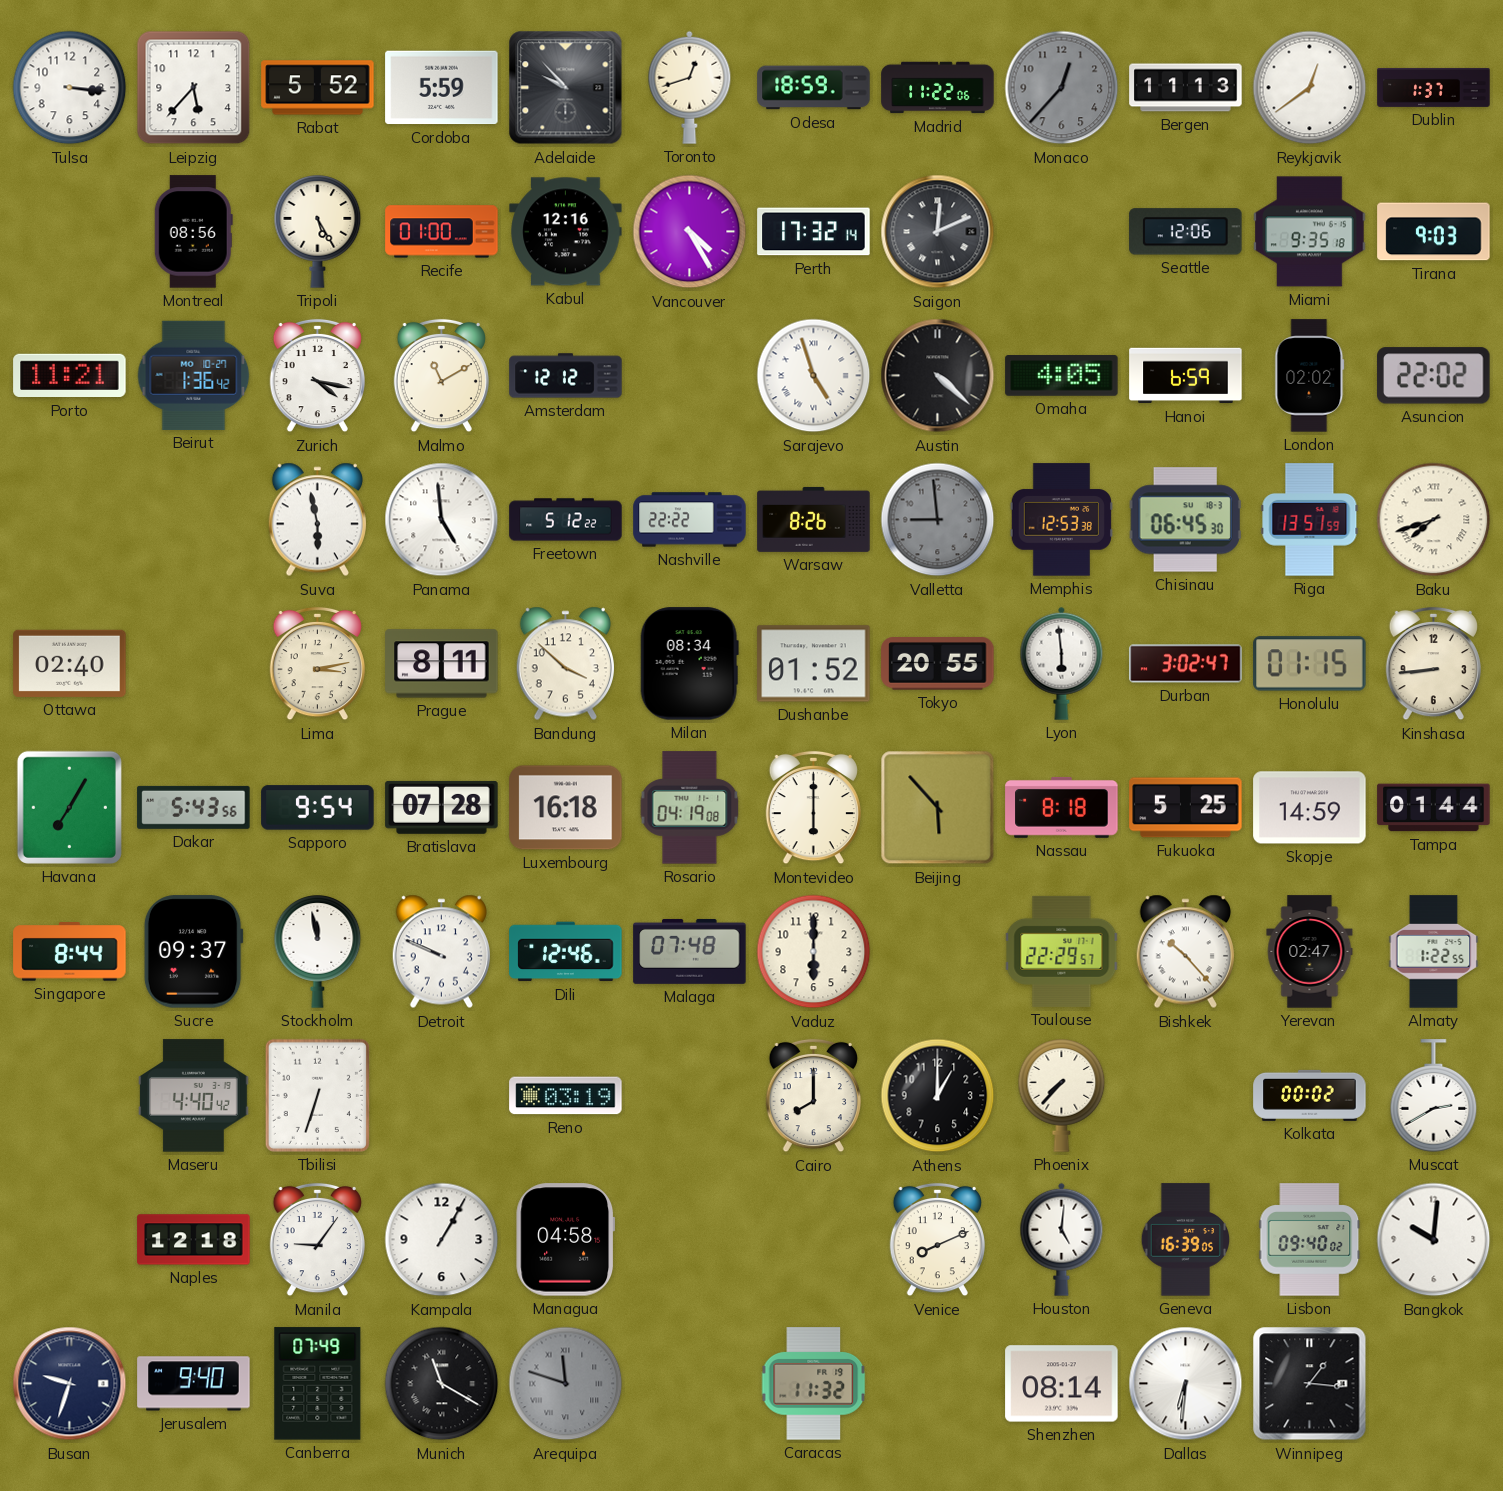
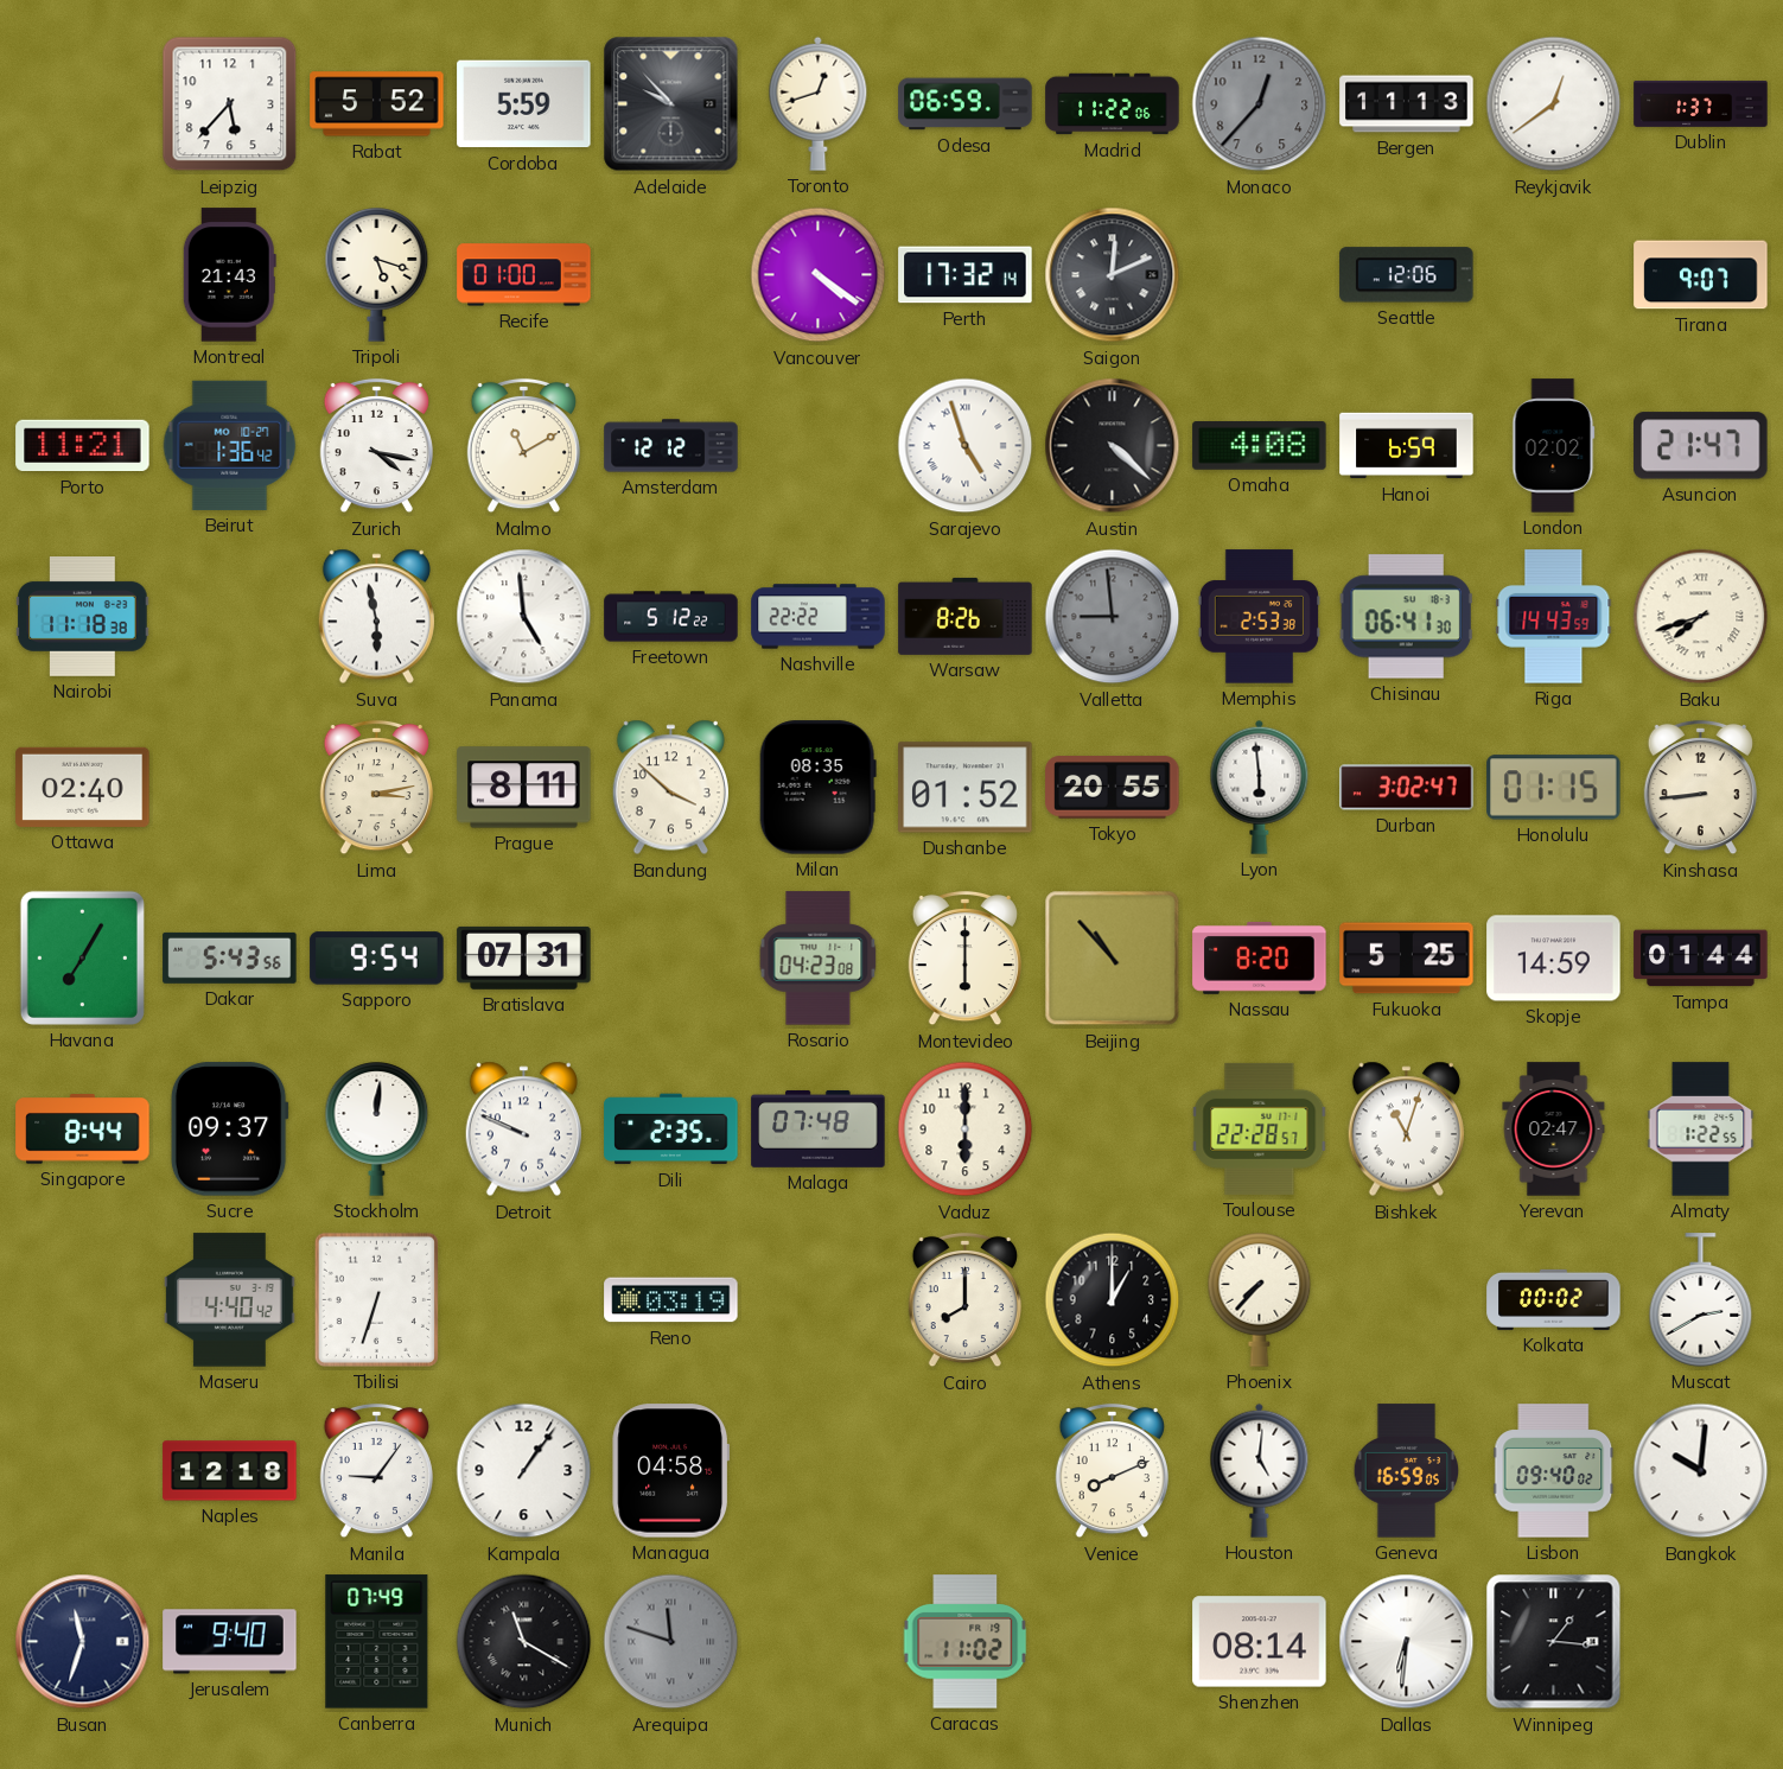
Tulsa: 3:16 -> none (70, 88)
Odesa: 18:59 -> 06:59 (966, 104)
Montreal: 08:56 -> 21:43 (229, 275)
Tripoli: 5:25 -> 5:18 (377, 275)
Kabul: 12:16 -> none (566, 232)
Vancouver: 4:25 -> 4:21 (819, 275)
Miami: 9:35 -> none (1310, 232)
Tirana: 9:03 -> 9:07 (1701, 275)
Omaha: 4:05 -> 4:08 (1260, 446)
Asuncion: 22:02 -> 21:47 (1701, 446)
Nairobi: none -> 11:18 (83, 617)
Memphis: 12:53 -> 2:53 (1259, 617)
Chisinau: 06:45 -> 06:41 (1406, 617)
Riga: 13:51 -> 14:43 (1554, 617)
Milan: 08:34 -> 08:35 (817, 788)
Bratislava: 07:28 -> 07:31 (524, 957)
Luxembourg: 16:18 -> none (566, 808)
Rosario: 04:19 -> 04:23 (819, 959)
Beijing: 5:53 -> 10:53 (1113, 959)
Nassau: 8:18 -> 8:20 (1260, 957)
Stockholm: 11:58 -> 12:01 (377, 1130)
Dili: 12:46 -> 2:35 (671, 1130)
Toulouse: 22:29 -> 22:28 (1260, 1128)
Bishkek: 10:23 -> 11:03 (1406, 1130)
Kampala: 1:05 -> 1:06 (524, 1471)
Geneva: 16:39 -> 16:59 (1407, 1471)
Busan: 9:33 -> 11:33 (83, 1642)
Caracas: 11:32 -> 11:02 (966, 1642)
